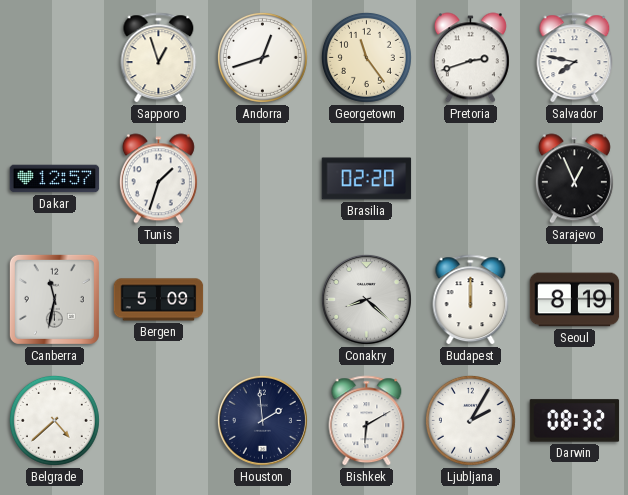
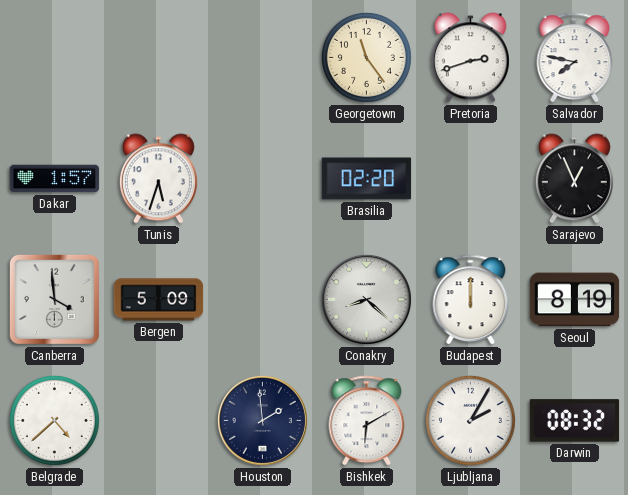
Sapporo: 12:57 -> none (159, 58)
Andorra: 12:42 -> none (262, 57)
Dakar: 12:57 -> 1:57 (55, 179)
Tunis: 1:33 -> 5:33 (158, 179)
Canberra: 11:32 -> 3:59 (54, 299)
